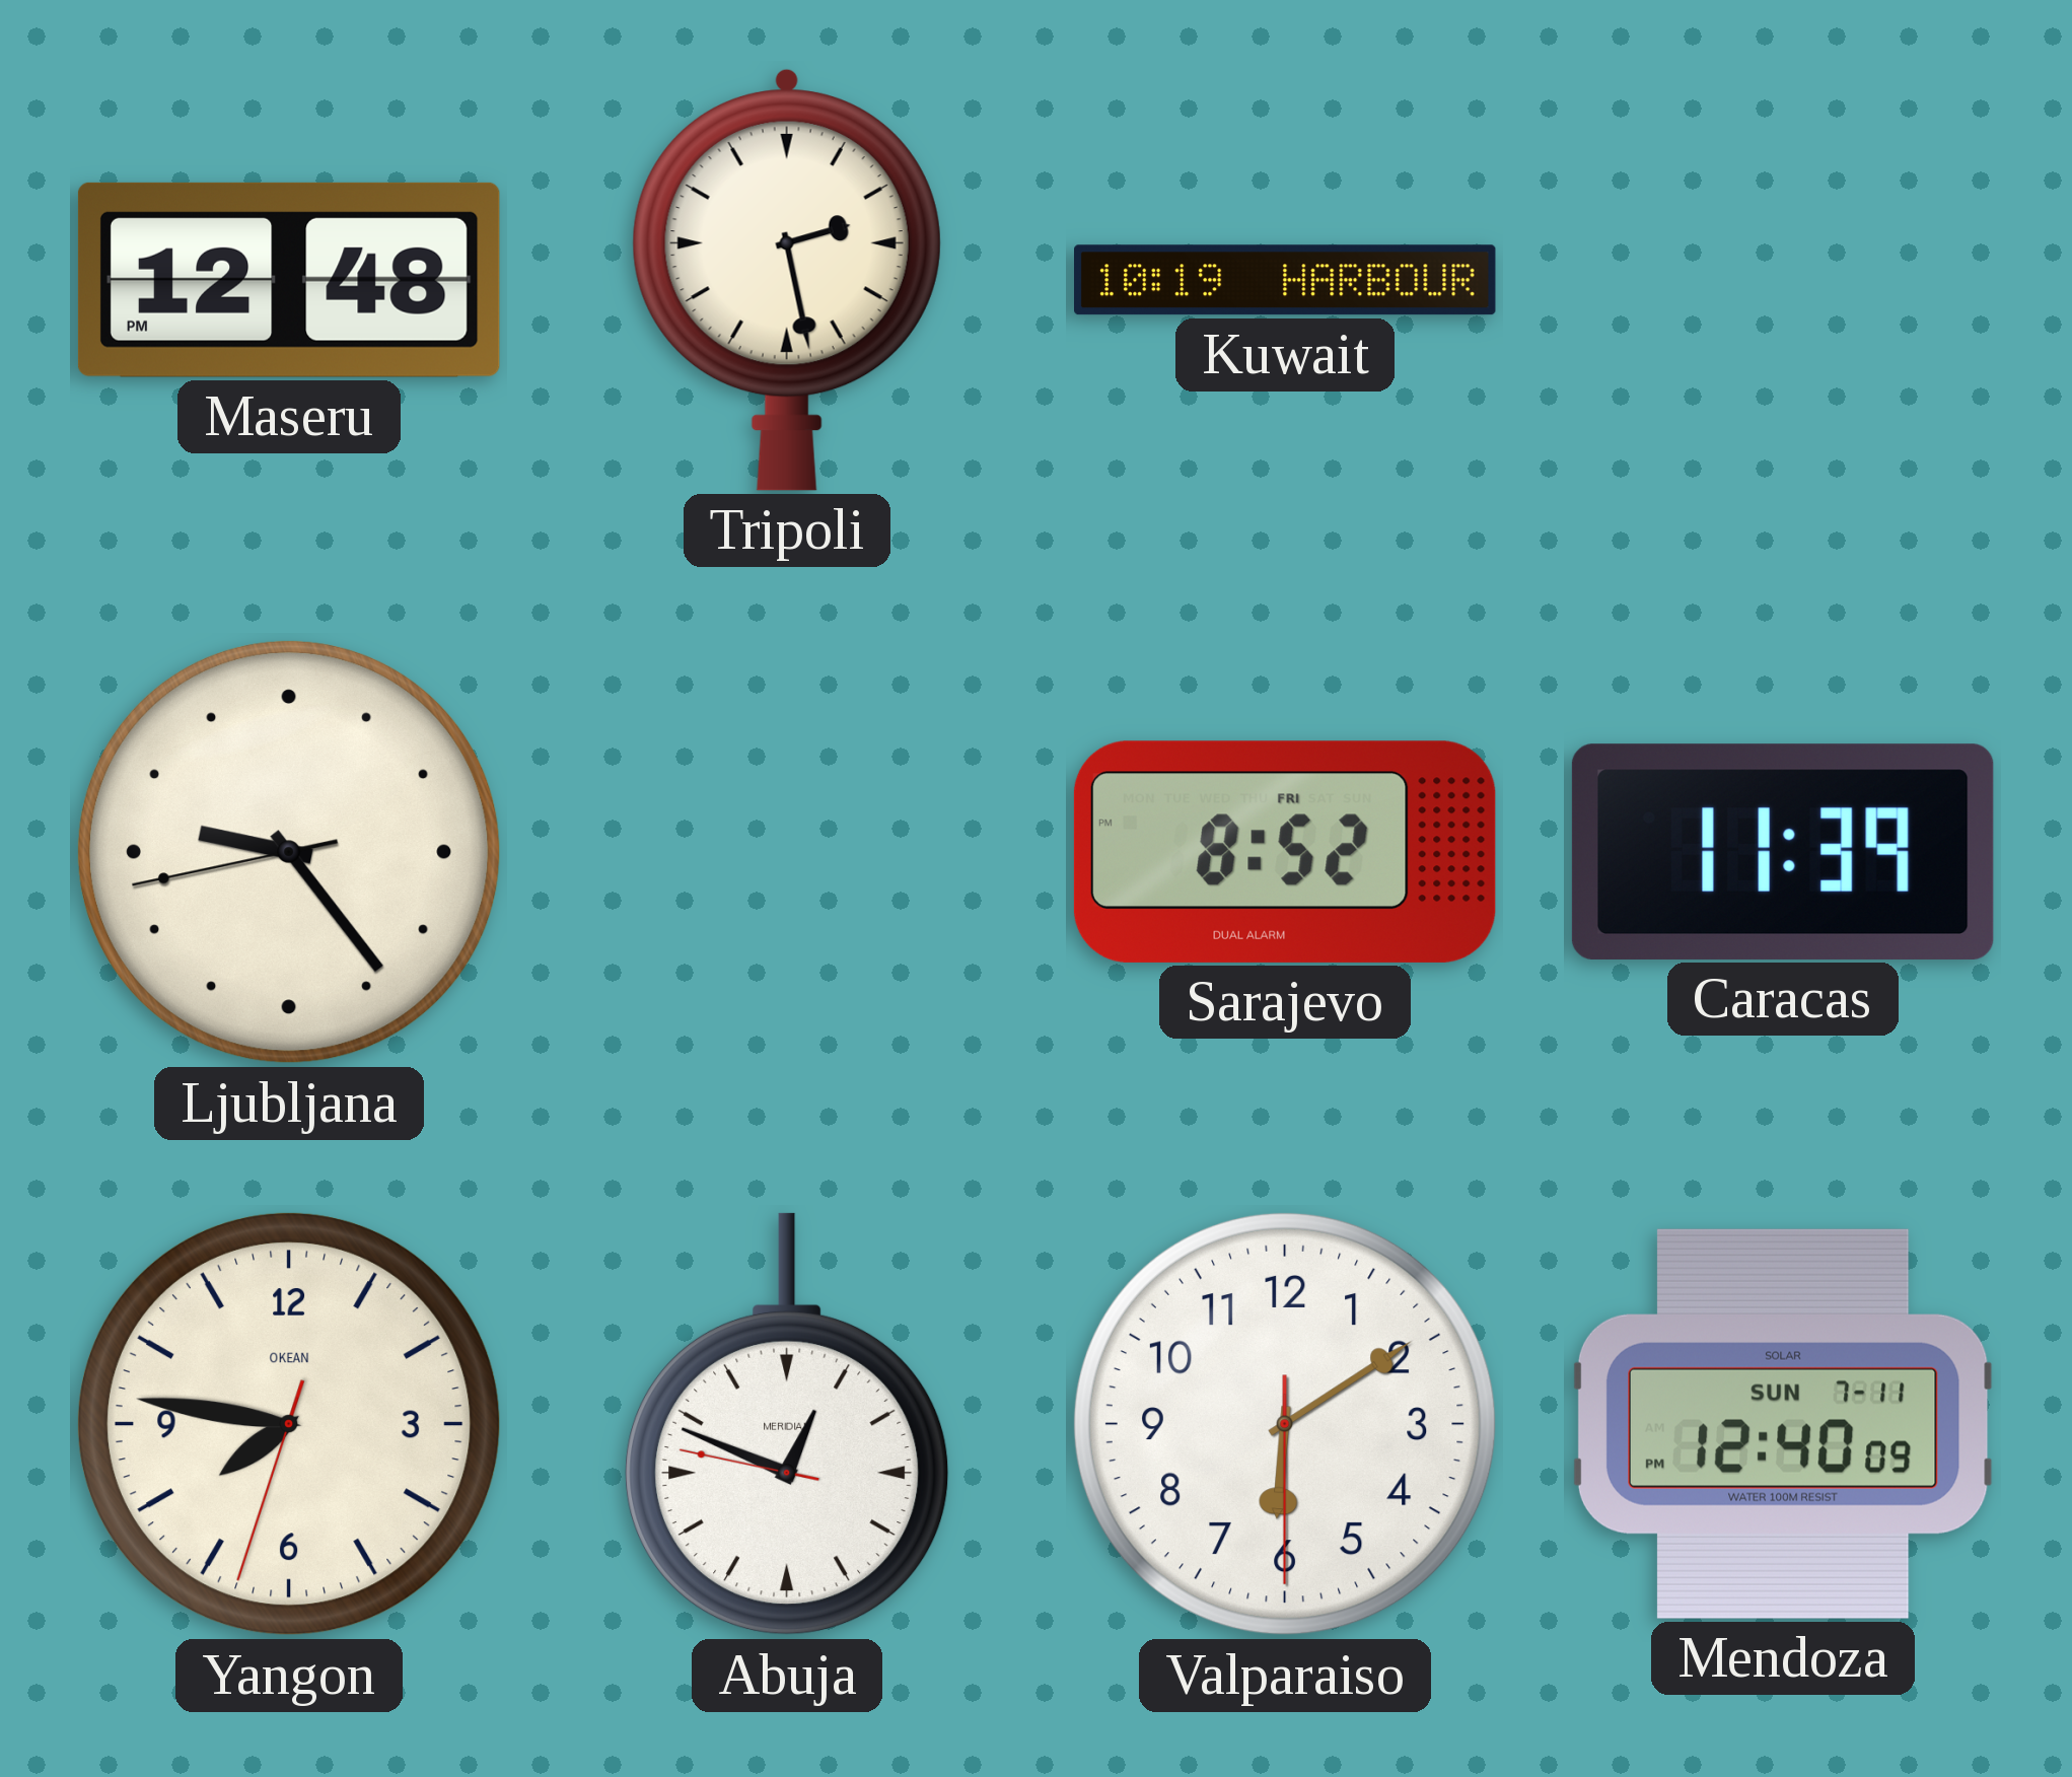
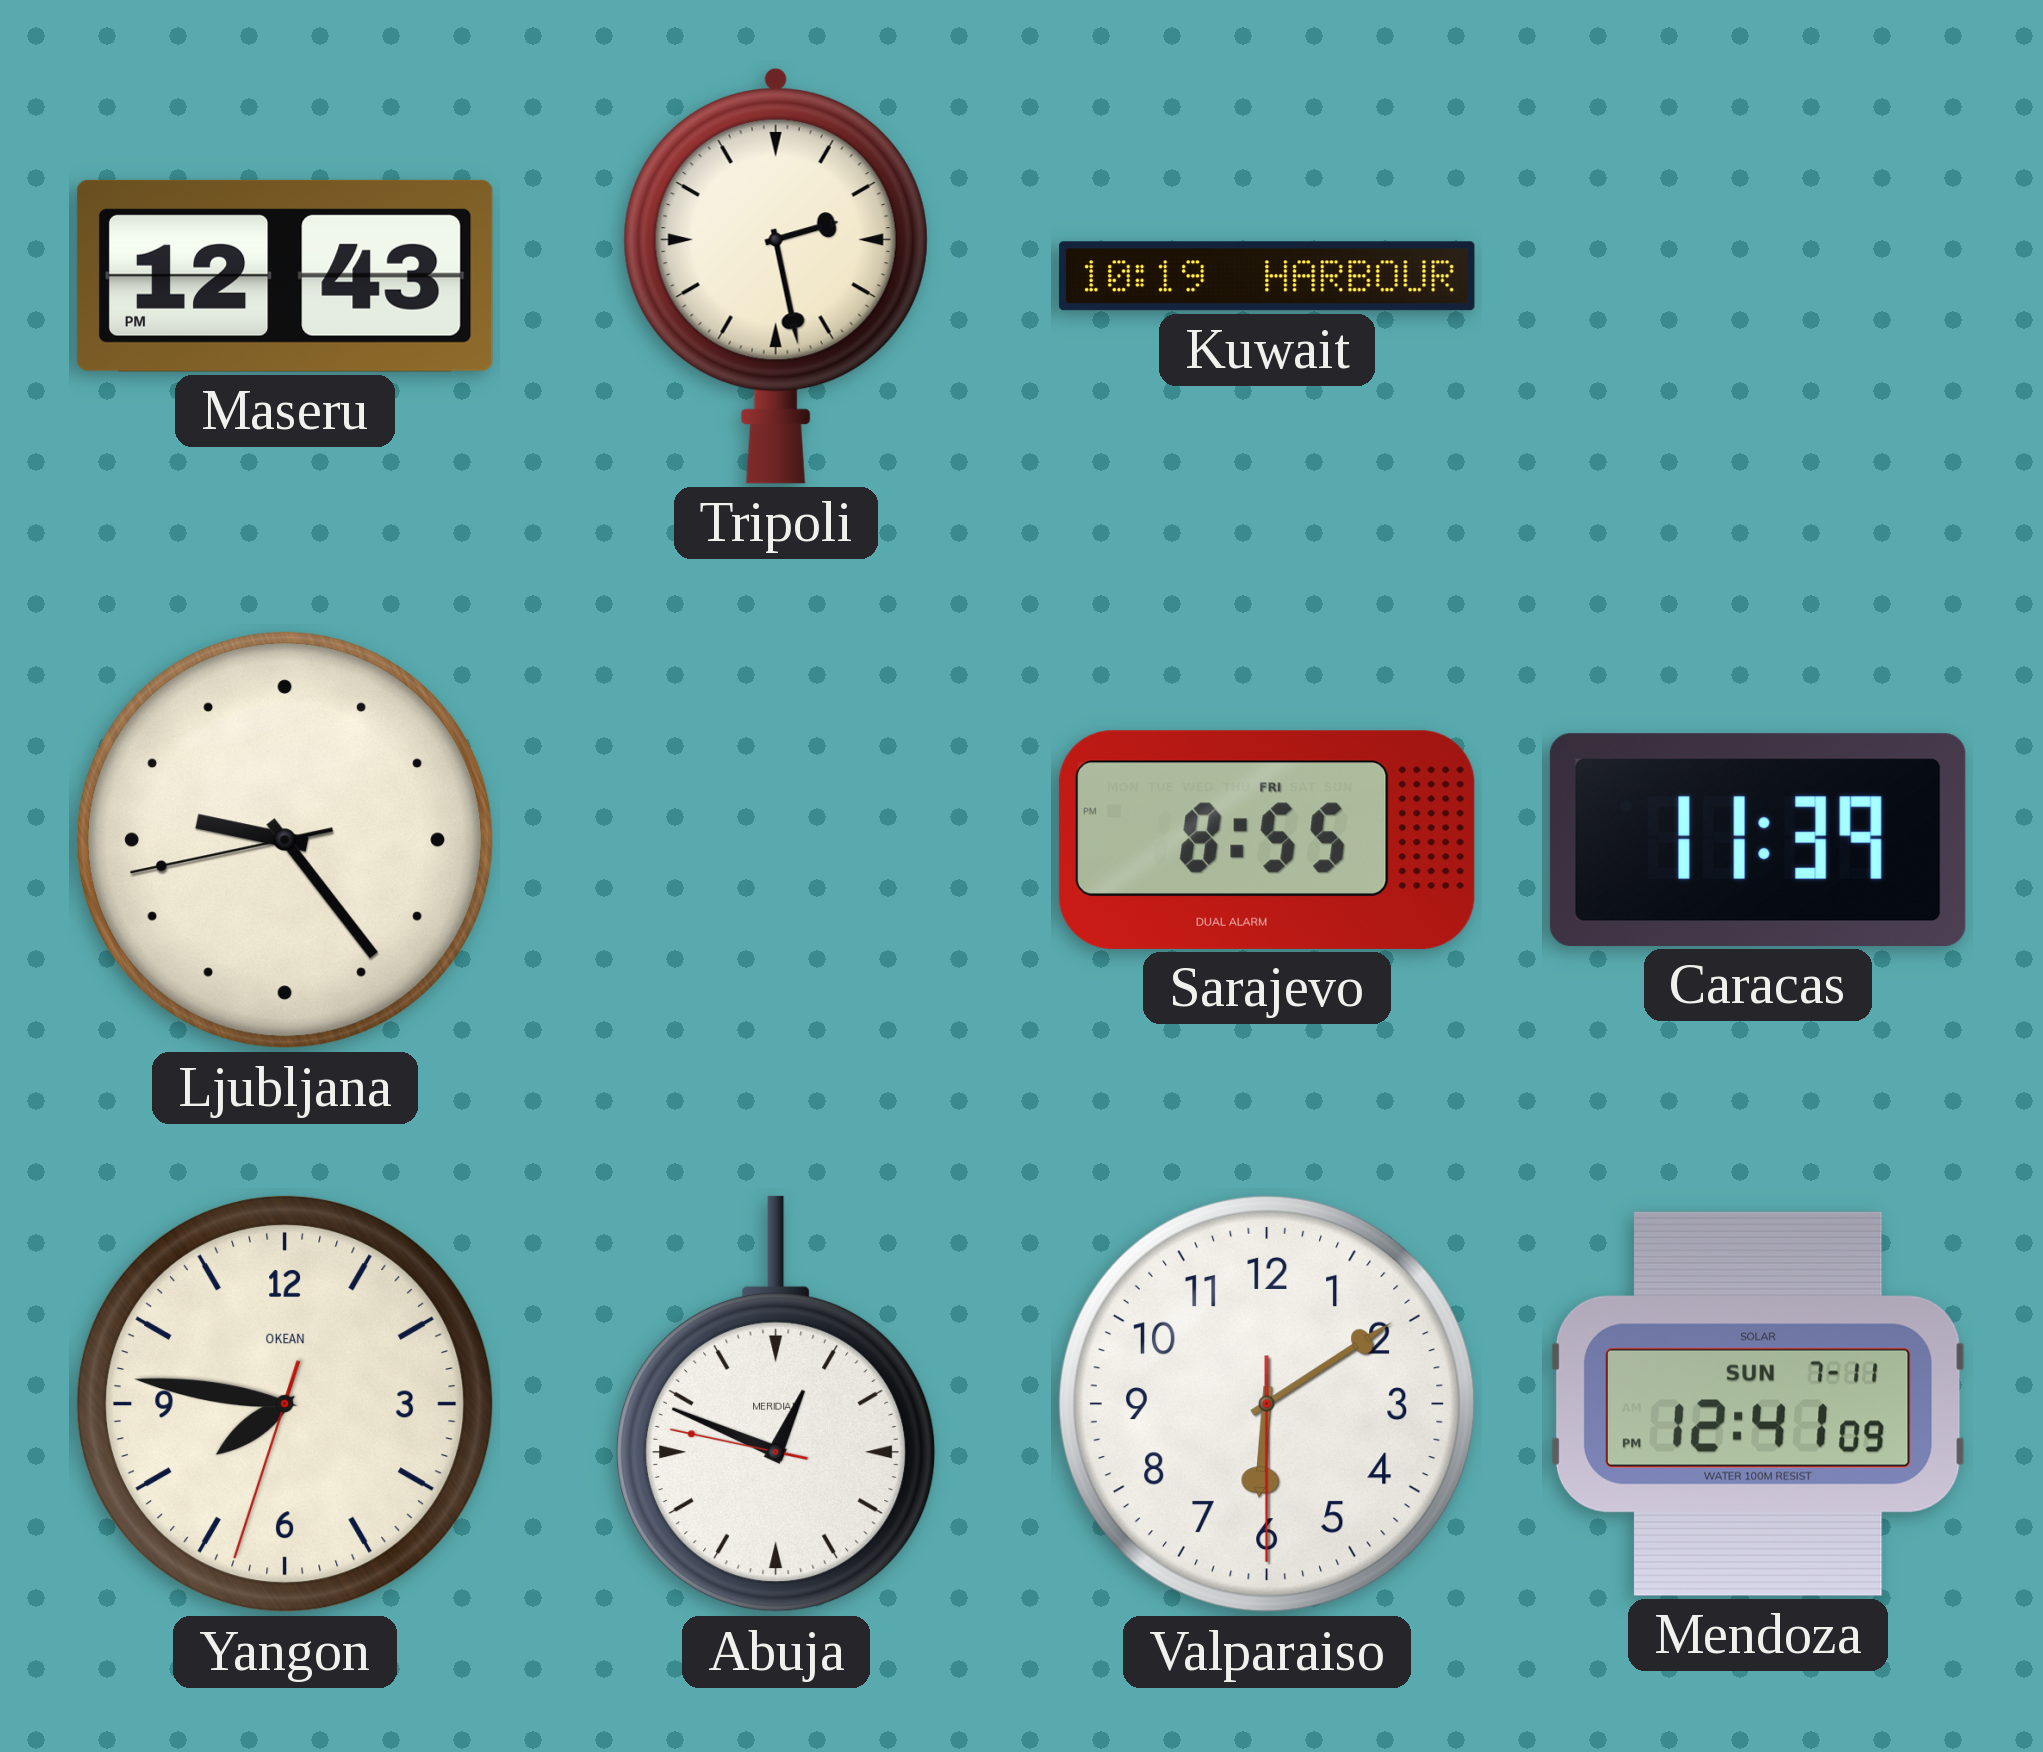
Maseru: 12:48 -> 12:43 (285, 276)
Sarajevo: 8:52 -> 8:55 (1267, 840)
Mendoza: 12:40 -> 12:41 (1758, 1404)
